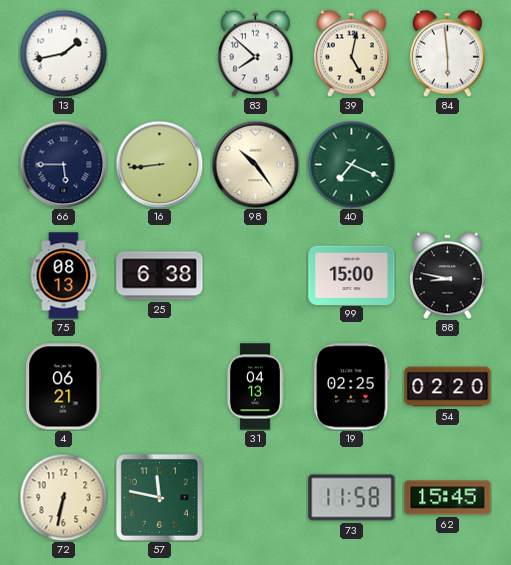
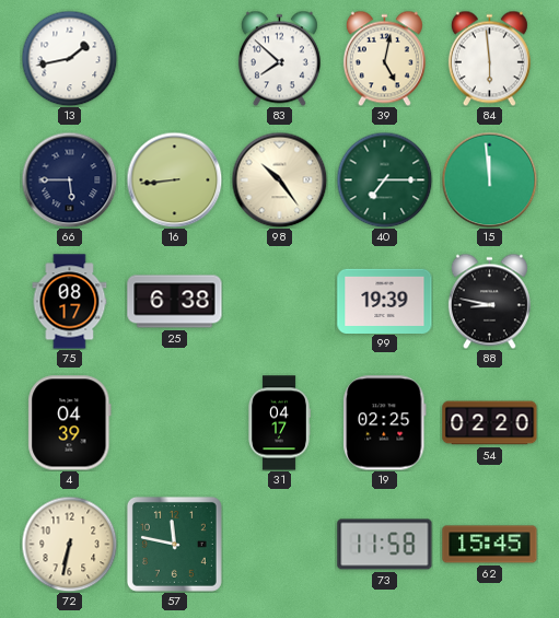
40: 7:19 -> 7:15 (384, 179)
15: none -> 11:59 (489, 179)
75: 08:13 -> 08:17 (70, 302)
99: 15:00 -> 19:39 (385, 301)
4: 06:21 -> 04:39 (70, 423)
31: 04:13 -> 04:17 (279, 423)
